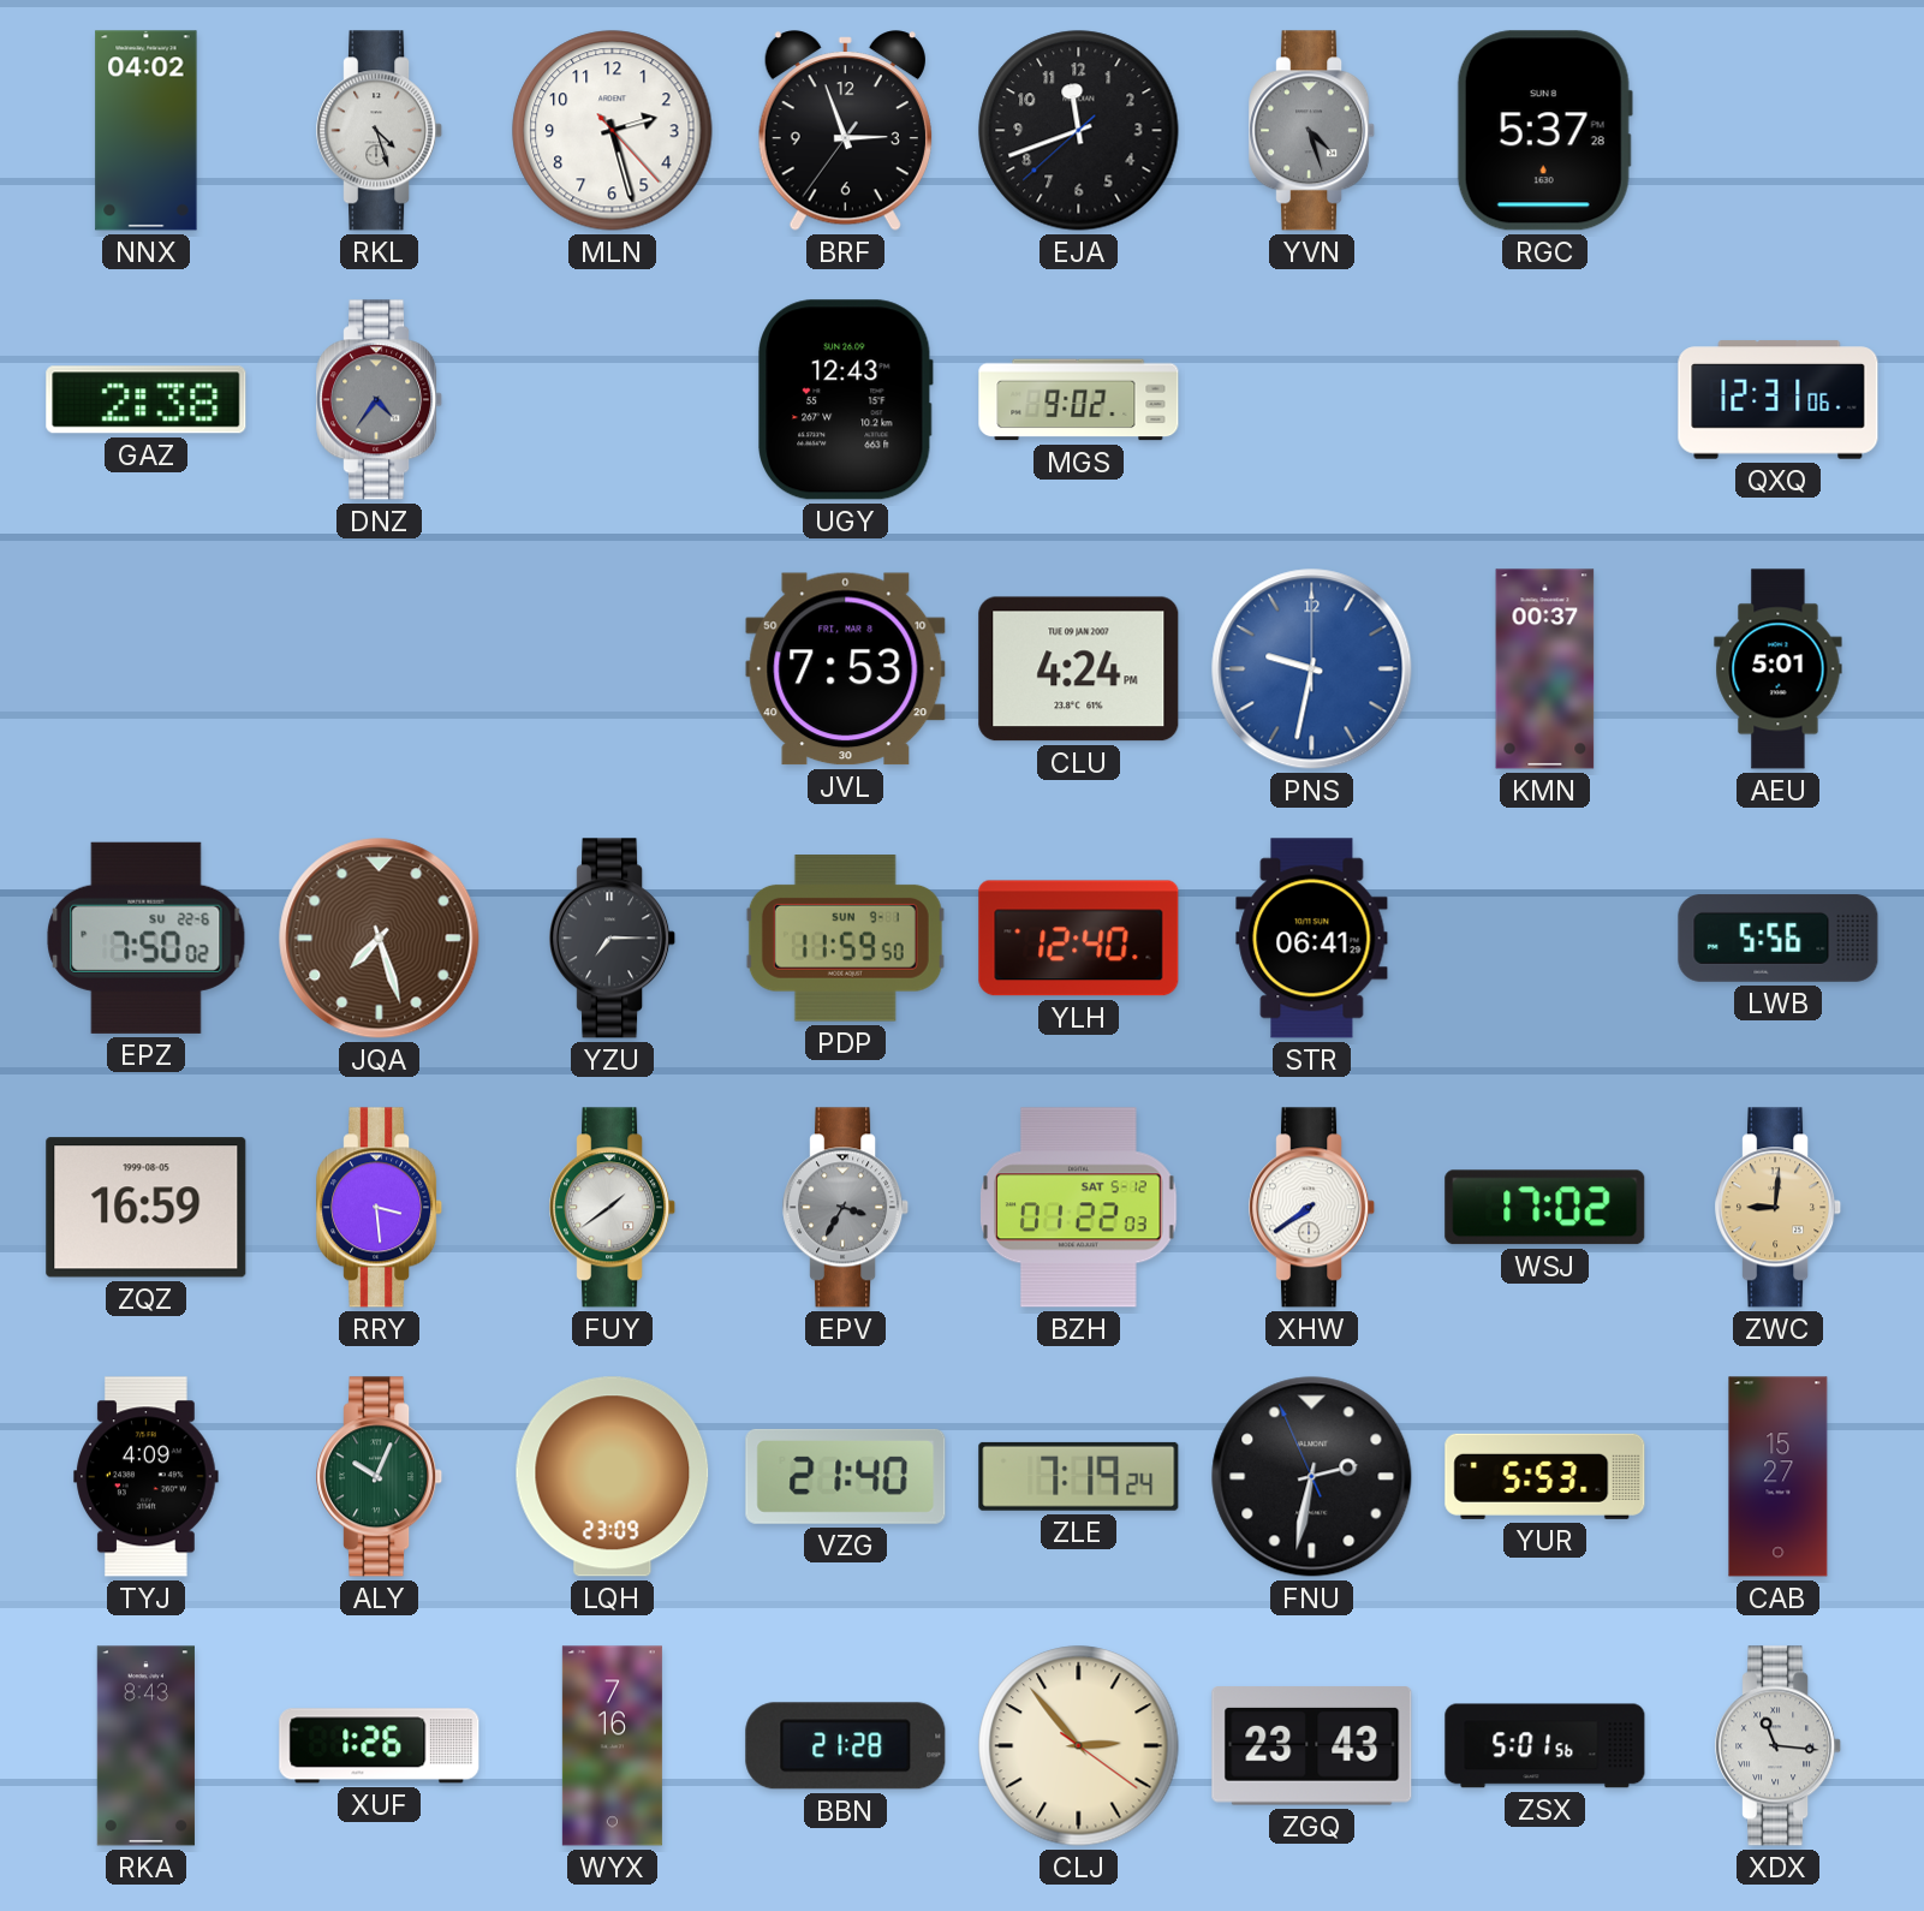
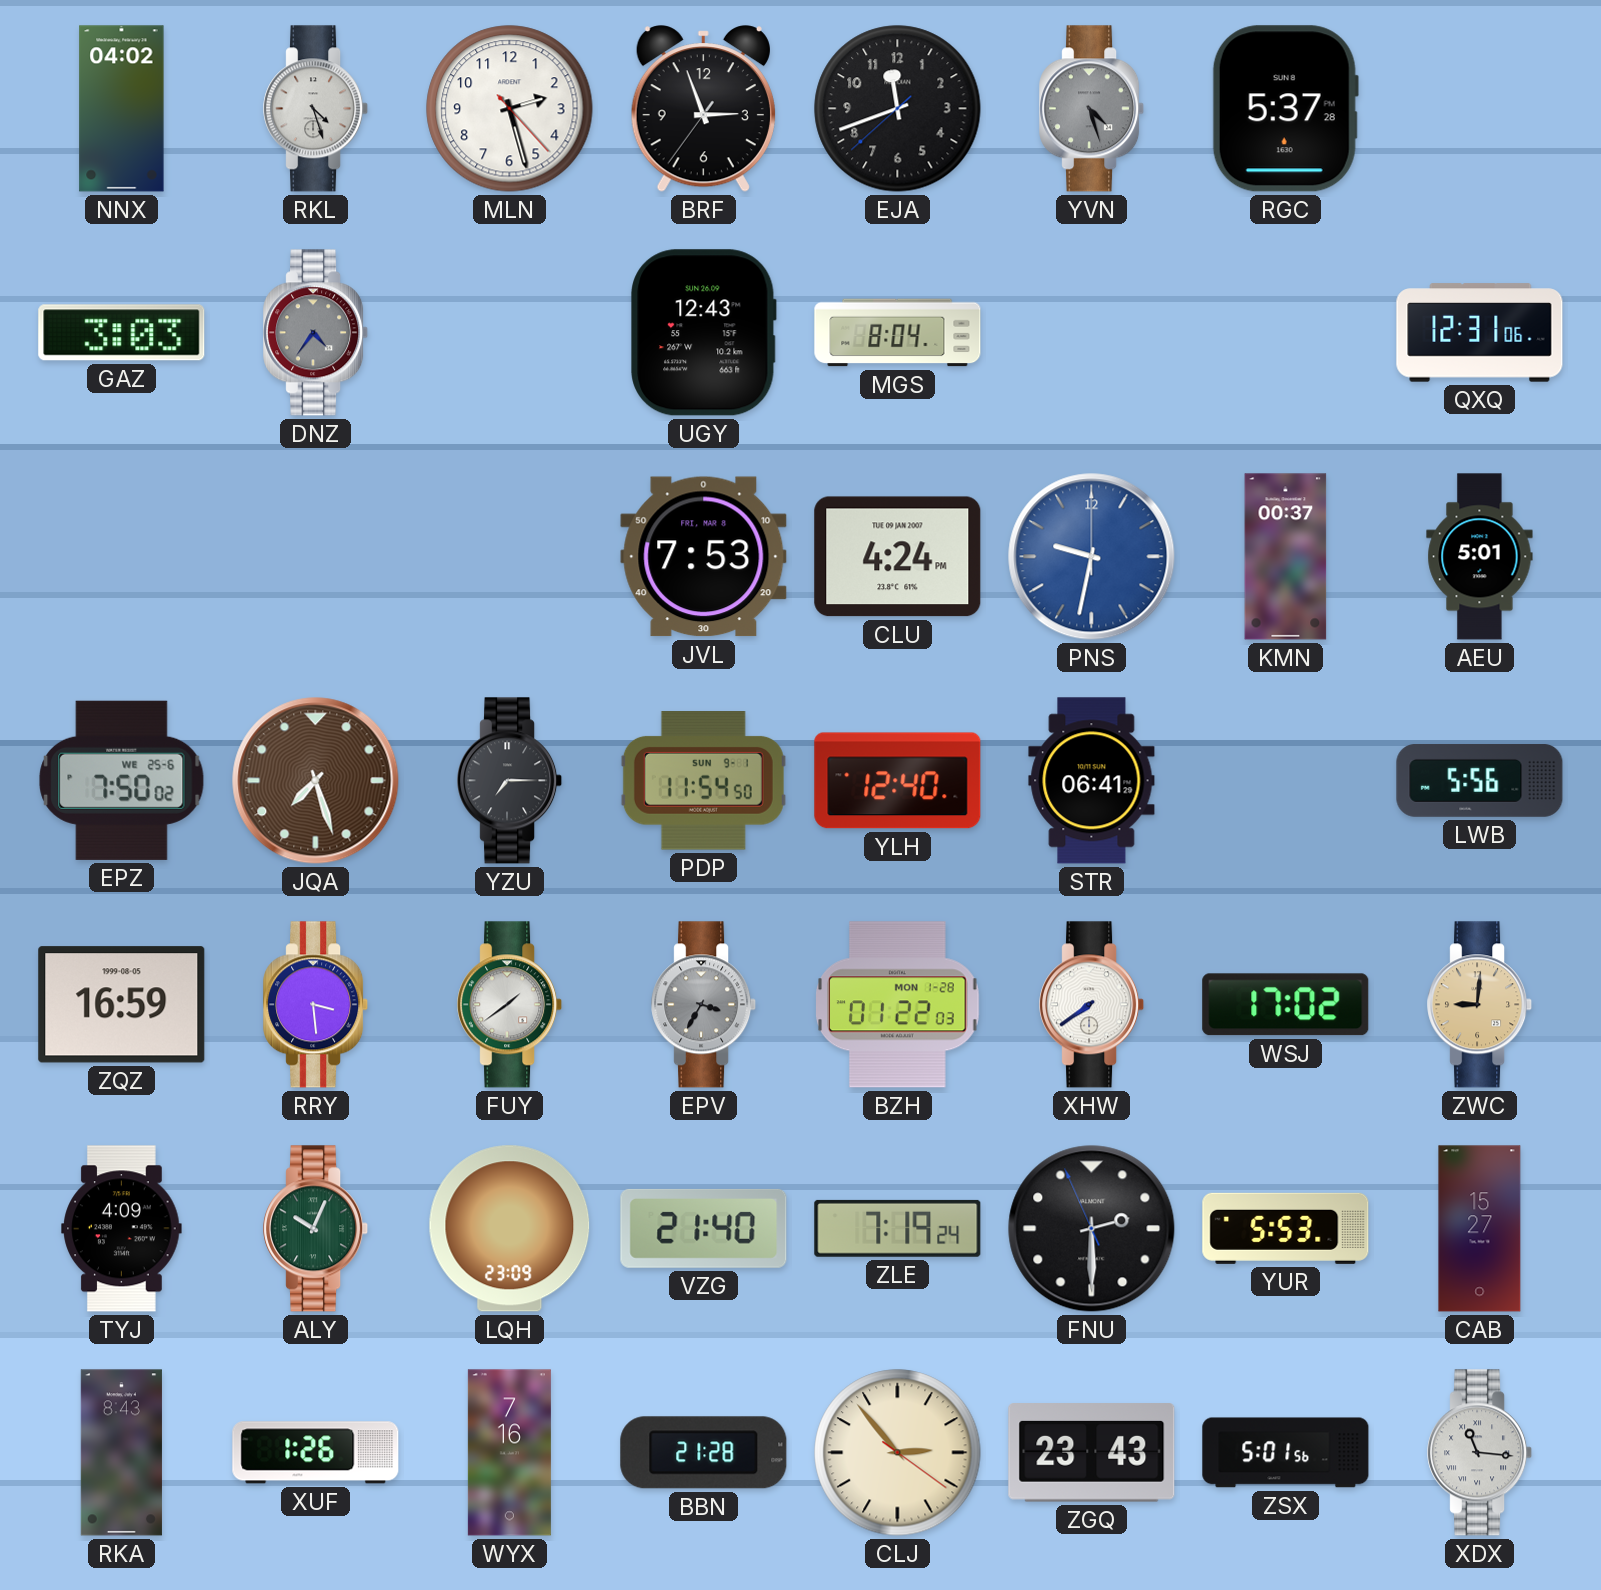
GAZ: 2:38 -> 3:03 (122, 333)
MGS: 9:02 -> 8:04 (898, 333)
EPZ date: SU 22-6 -> WE 25-6 (122, 780)
PDP: 11:59 -> 11:54 (703, 781)
BZH date: SAT 5-12 -> MON 1-28 (898, 1005)
FNU: 2:31 -> 2:29 (1092, 1229)
